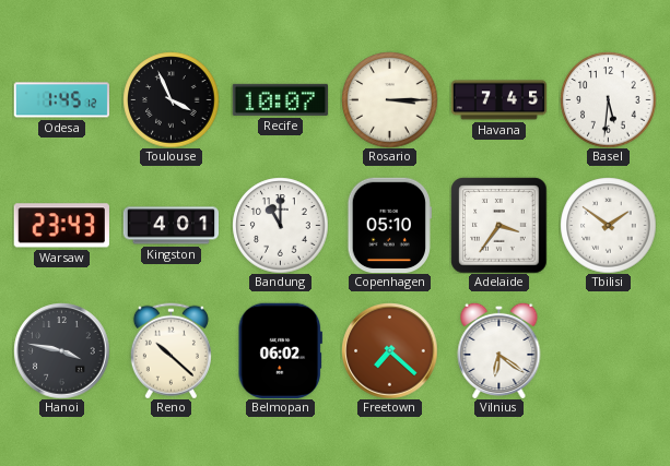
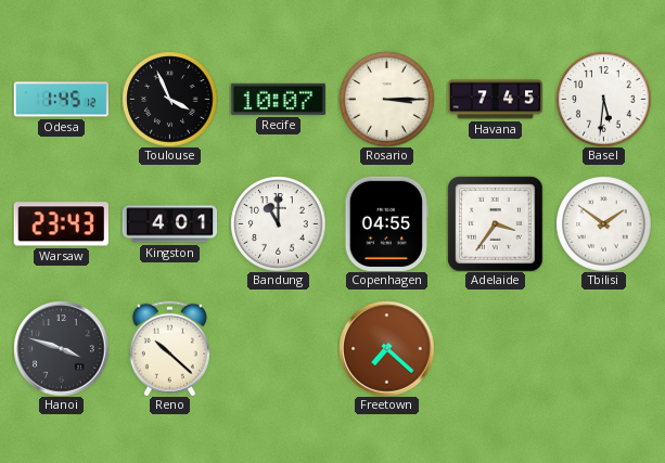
Copenhagen: 05:10 -> 04:55 (386, 223)
Hanoi: 3:47 -> 3:48 (61, 348)
Belmopan: 06:02 -> none (280, 350)
Vilnius: 6:21 -> none (499, 350)
